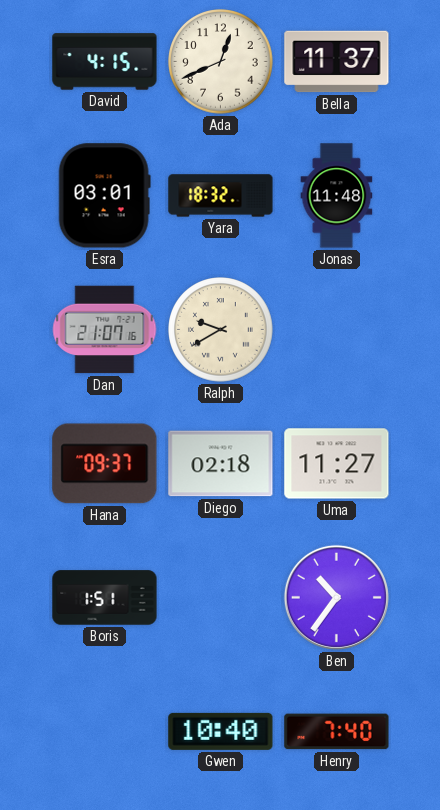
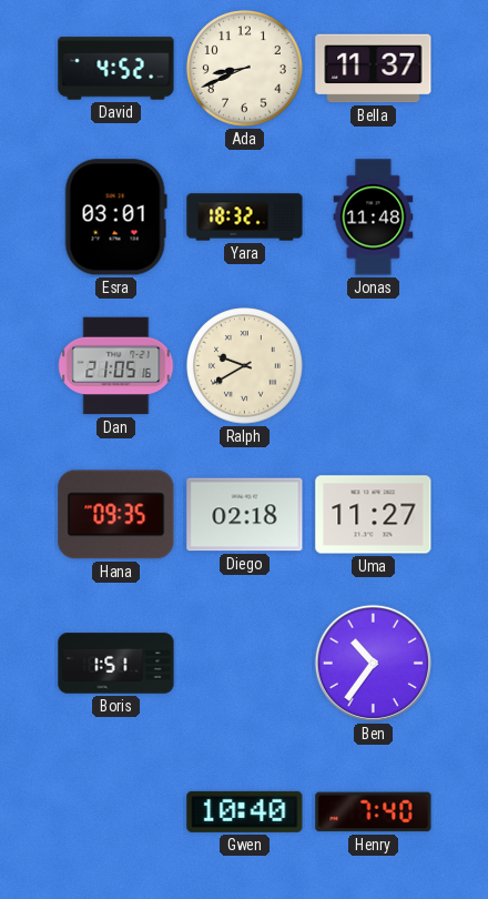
David: 4:15 -> 4:52 (116, 69)
Ada: 12:41 -> 8:41 (245, 69)
Dan: 21:07 -> 21:05 (116, 366)
Hana: 09:37 -> 09:35 (116, 515)
